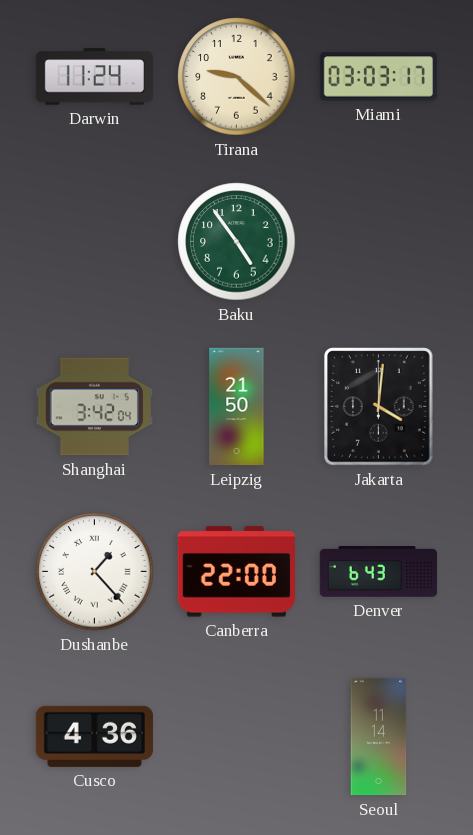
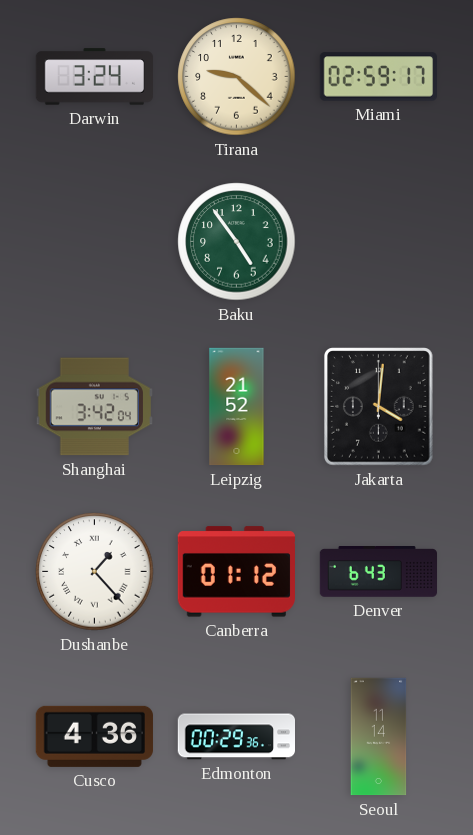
Darwin: 11:24 -> 3:24 (95, 77)
Miami: 03:03 -> 02:59 (378, 77)
Leipzig: 21:50 -> 21:52 (237, 407)
Canberra: 22:00 -> 01:12 (236, 572)
Edmonton: none -> 00:29 (236, 737)
